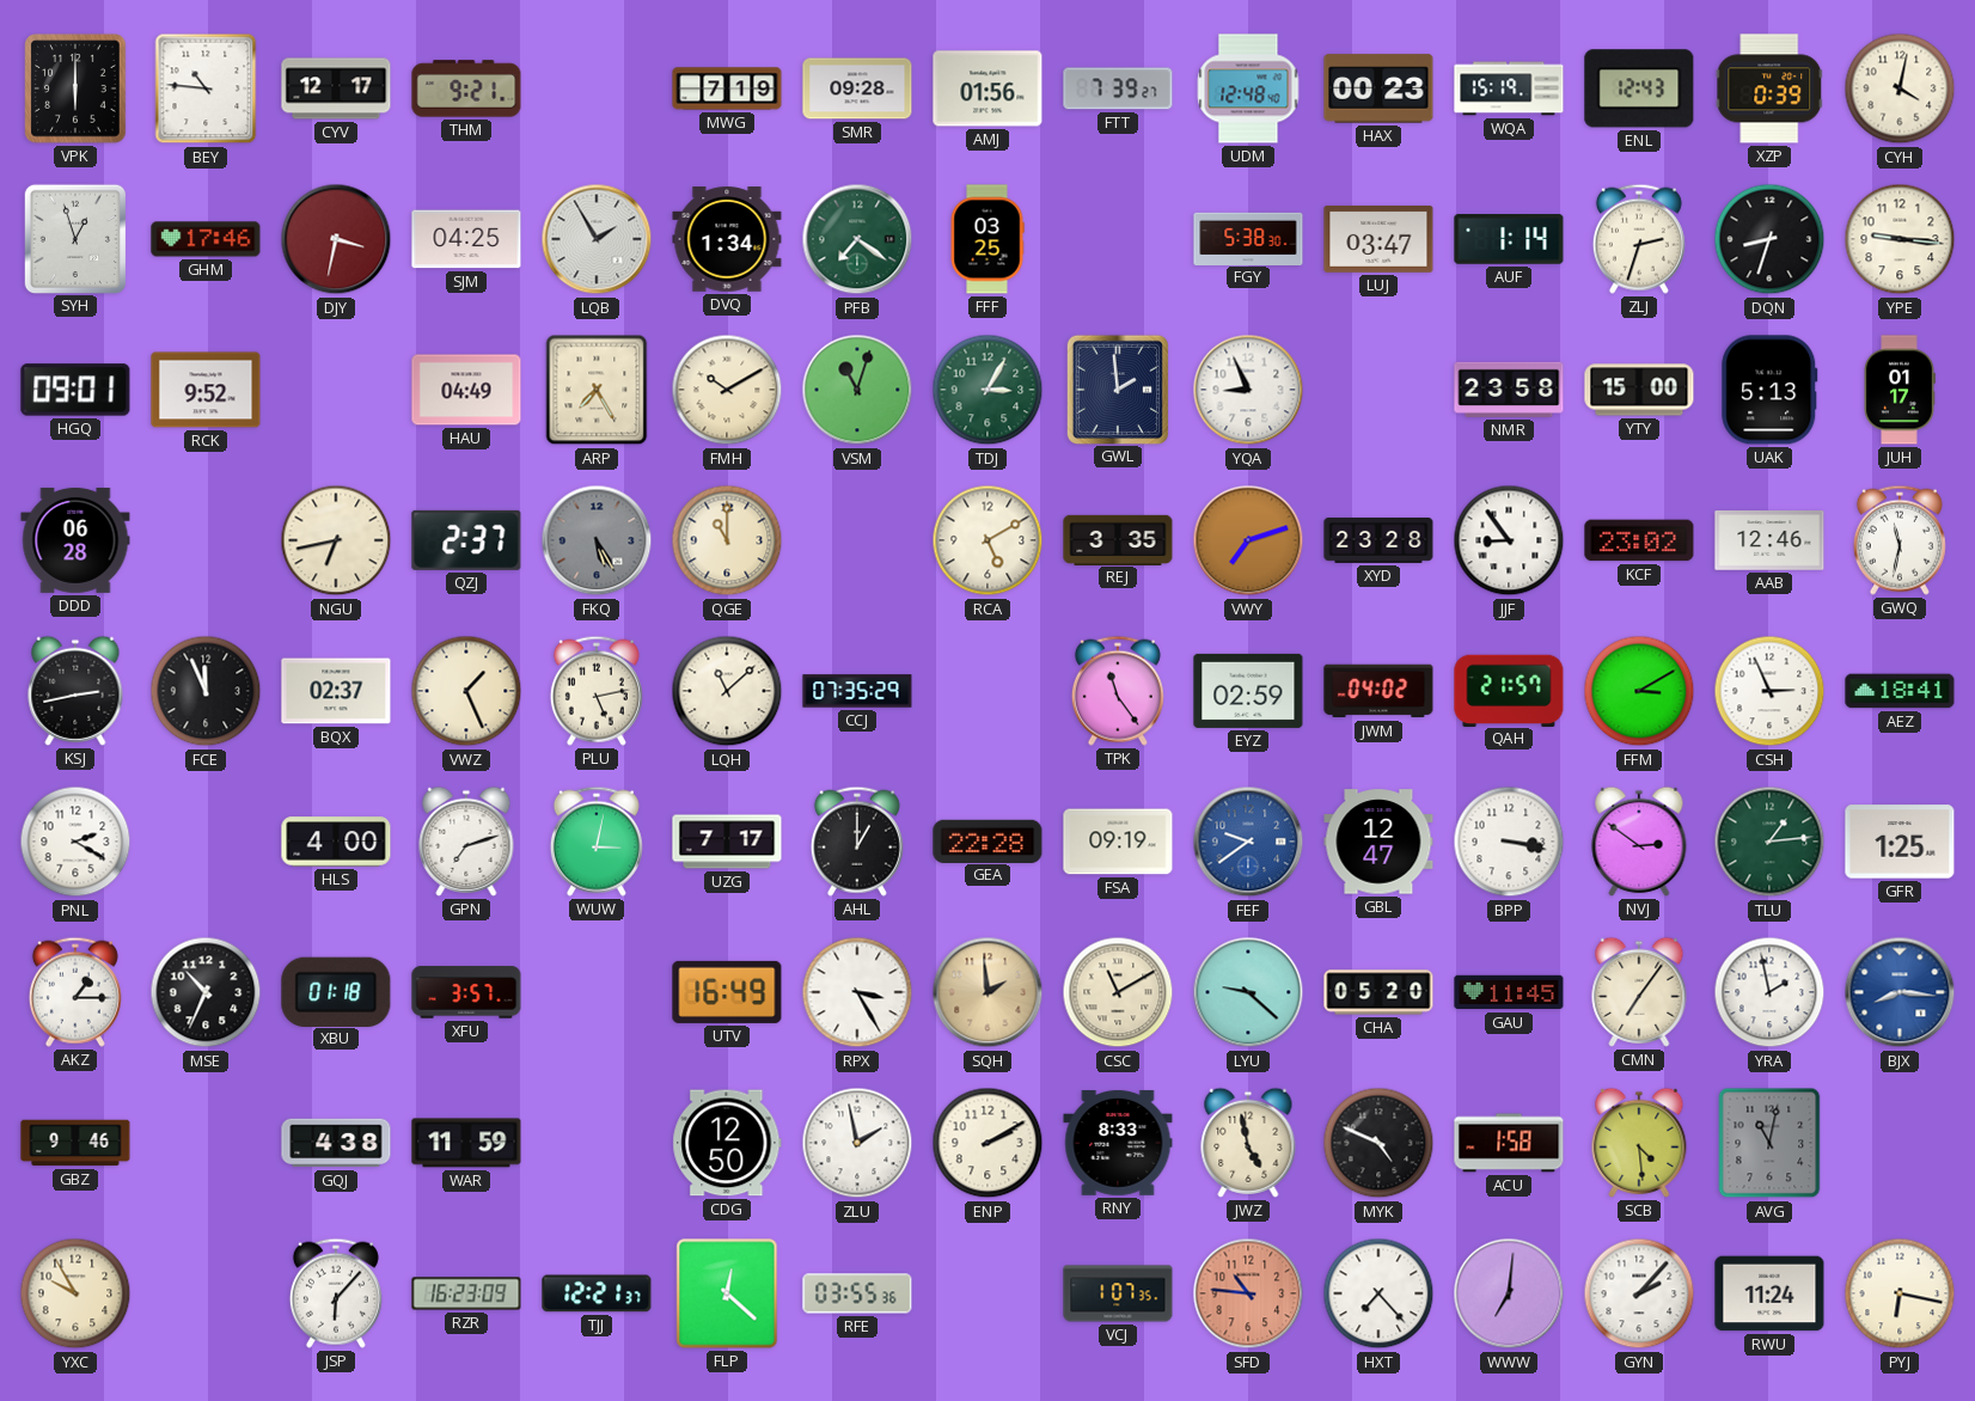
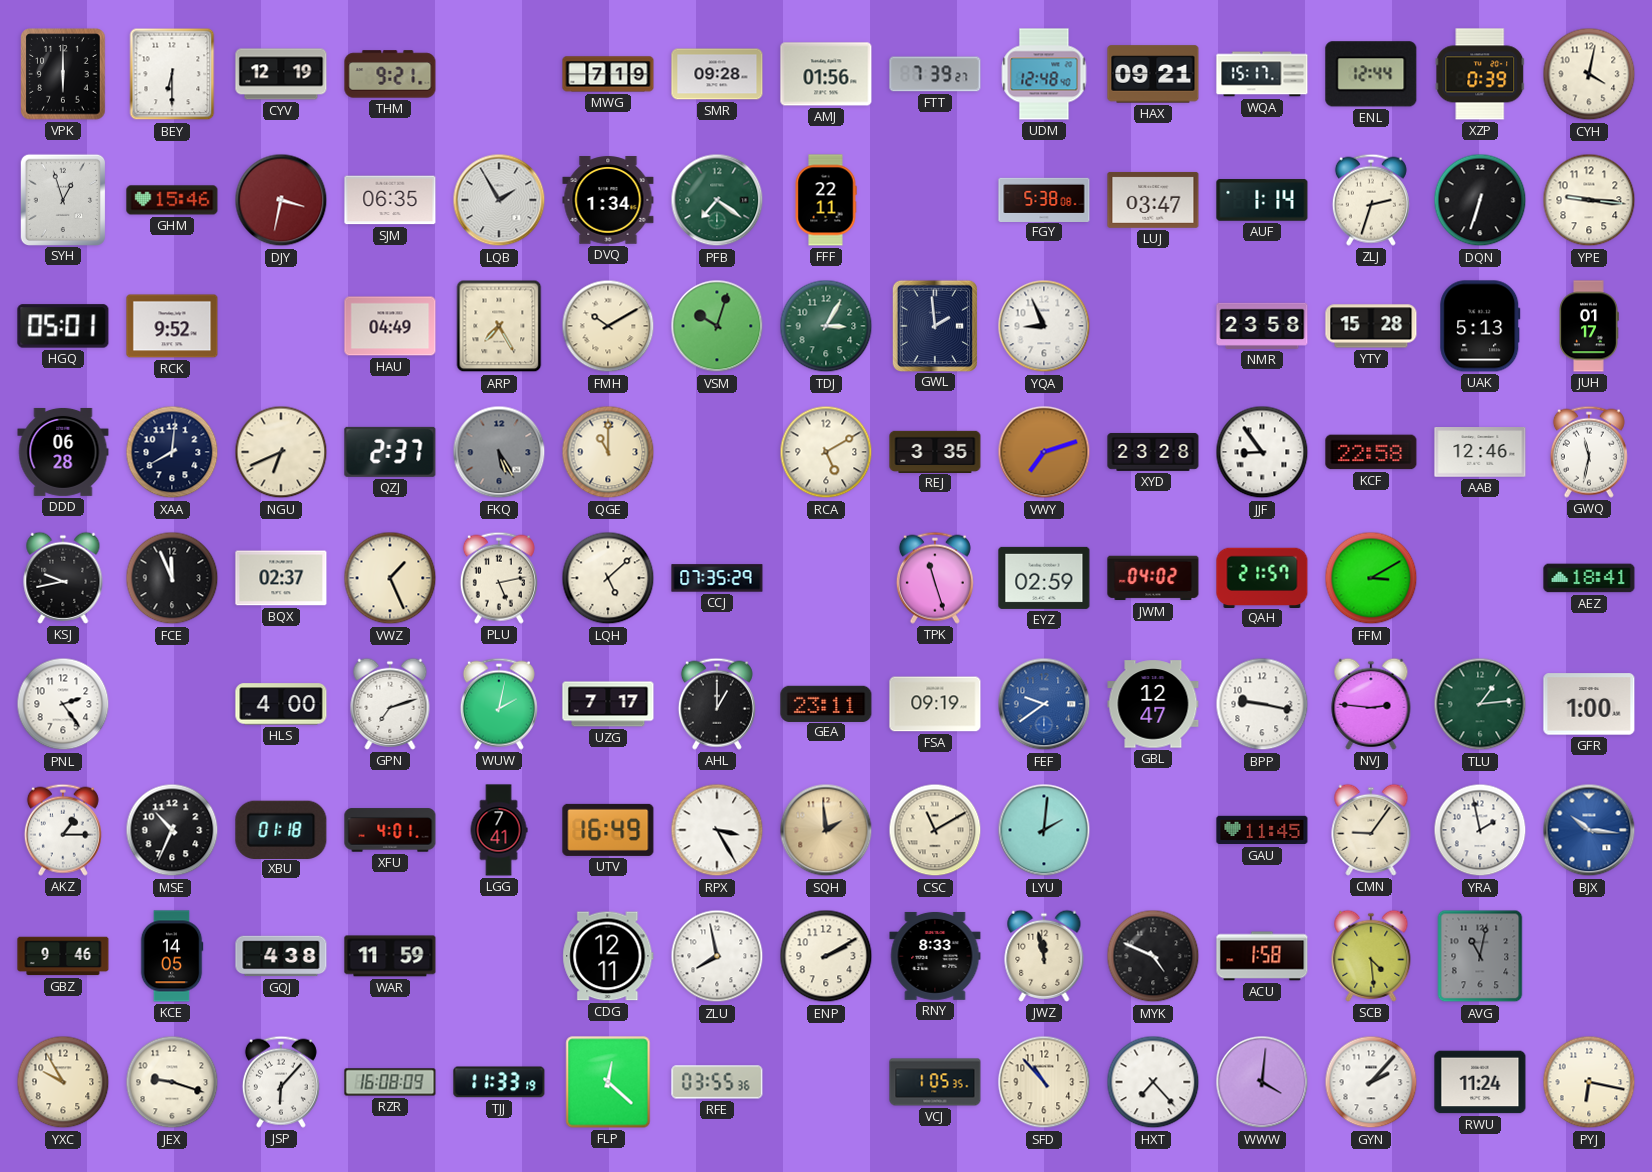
BEY: 10:46 -> 6:30 (172, 74)
CYV: 12:17 -> 12:19 (281, 74)
HAX: 00:23 -> 09:21 (1153, 74)
WQA: 15:19 -> 15:17 (1262, 74)
ENL: 12:43 -> 12:44 (1371, 74)
GHM: 17:46 -> 15:46 (172, 200)
SJM: 04:25 -> 06:35 (390, 200)
FFF: 03:25 -> 22:11 (826, 200)
FGY: 5:38:30 -> 5:38:08 (1044, 199)
DQN: 8:33 -> 6:33 (1480, 200)
HGQ: 09:01 -> 05:01 (63, 326)
VSM: 11:03 -> 10:03 (717, 326)
YTY: 15:00 -> 15:28 (1371, 326)
XAA: none -> 8:01 (172, 452)
NGU: 6:43 -> 6:41 (281, 452)
KCF: 23:02 -> 22:58 (1371, 452)
KSJ: 2:43 -> 9:43 (63, 578)
LQH: 11:08 -> 5:08 (608, 578)
TPK: 11:24 -> 11:27 (935, 578)
CSH: 2:56 -> none (1769, 691)
PNL: 2:20 -> 2:24 (63, 704)
WUW: 3:02 -> 2:02 (499, 704)
GEA: 22:28 -> 23:11 (826, 703)
BPP: 3:17 -> 9:17 (1262, 704)
NVJ: 2:51 -> 2:46 (1371, 704)
GFR: 1:25 -> 1:00 (1589, 704)
XFU: 3:57 -> 4:01 (390, 830)
LGG: none -> 7:41 (499, 830)
LYU: 9:22 -> 2:01 (1044, 830)
CHA: 05:20 -> none (1378, 992)
CMN: 7:06 -> 9:06 (1371, 830)
BJX: 8:16 -> 10:16 (1589, 830)
KCE: none -> 14:05 (172, 956)
CDG: 12:50 -> 12:11 (608, 956)
ZLU: 1:58 -> 7:58 (717, 956)
JWZ: 4:58 -> 11:58 (1044, 956)
JEX: none -> 9:18 (172, 1082)
RZR: 16:23 -> 16:08 (390, 1082)
TJJ: 12:21 -> 11:33 (499, 1082)
VCJ: 1:07 -> 1:05 (935, 1082)
SFD: 10:46 -> 10:53 (1044, 1082)
SFD dial: salmon -> cream (1044, 1082)
WWW: 7:01 -> 4:01 (1262, 1082)
